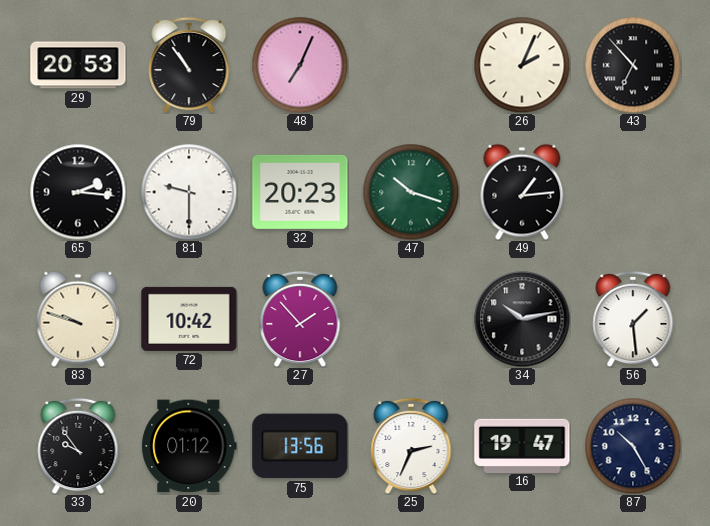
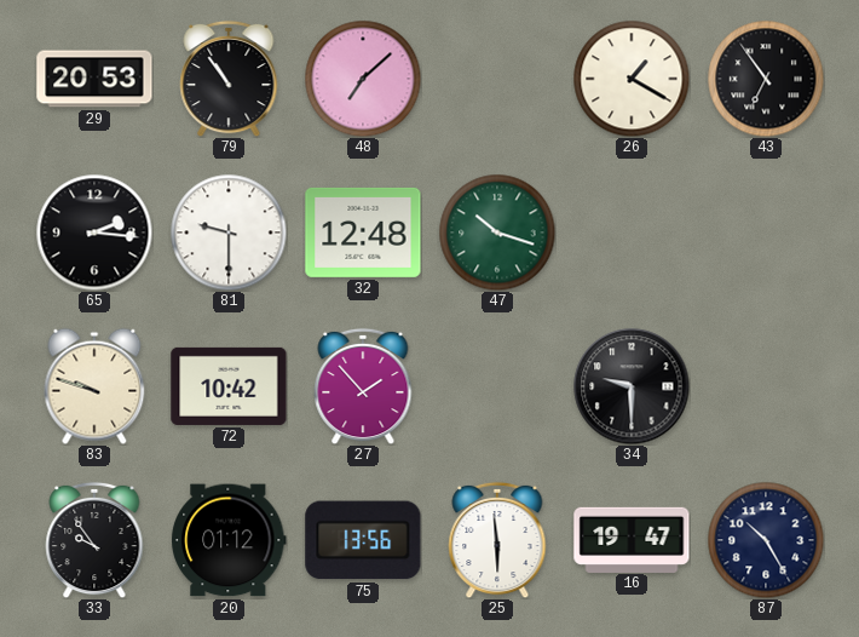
48: 7:04 -> 7:08 (363, 79)
26: 2:04 -> 1:20 (632, 79)
43: 6:53 -> 6:54 (766, 79)
32: 20:23 -> 12:48 (363, 233)
49: 1:14 -> none (522, 192)
34: 10:13 -> 9:30 (632, 386)
56: 1:29 -> none (633, 319)
25: 2:34 -> 5:59 (497, 540)
